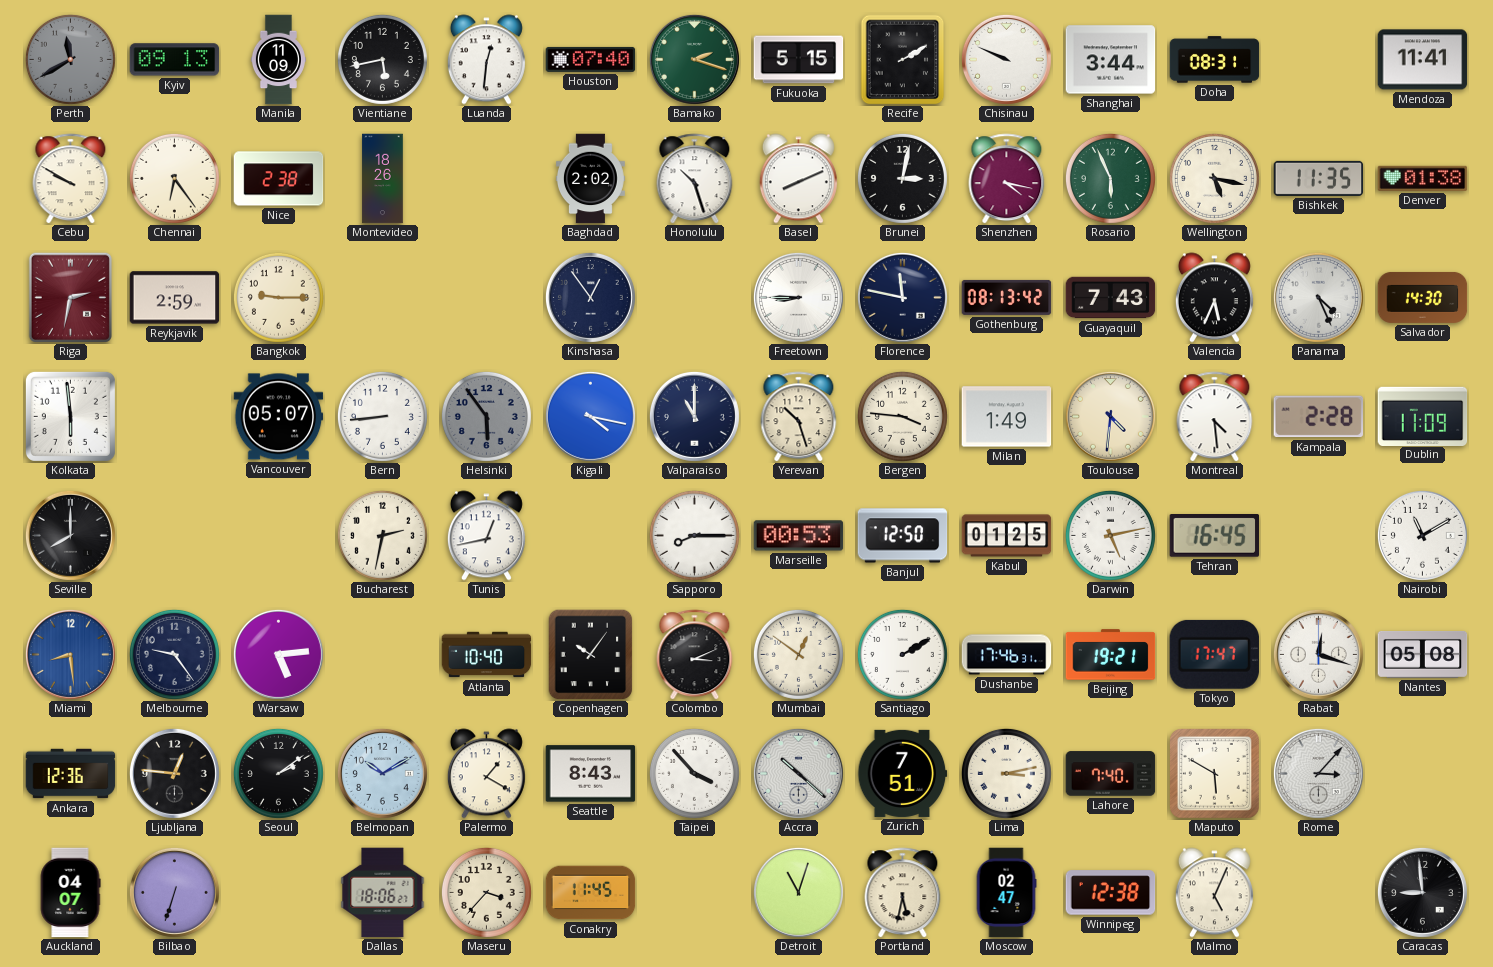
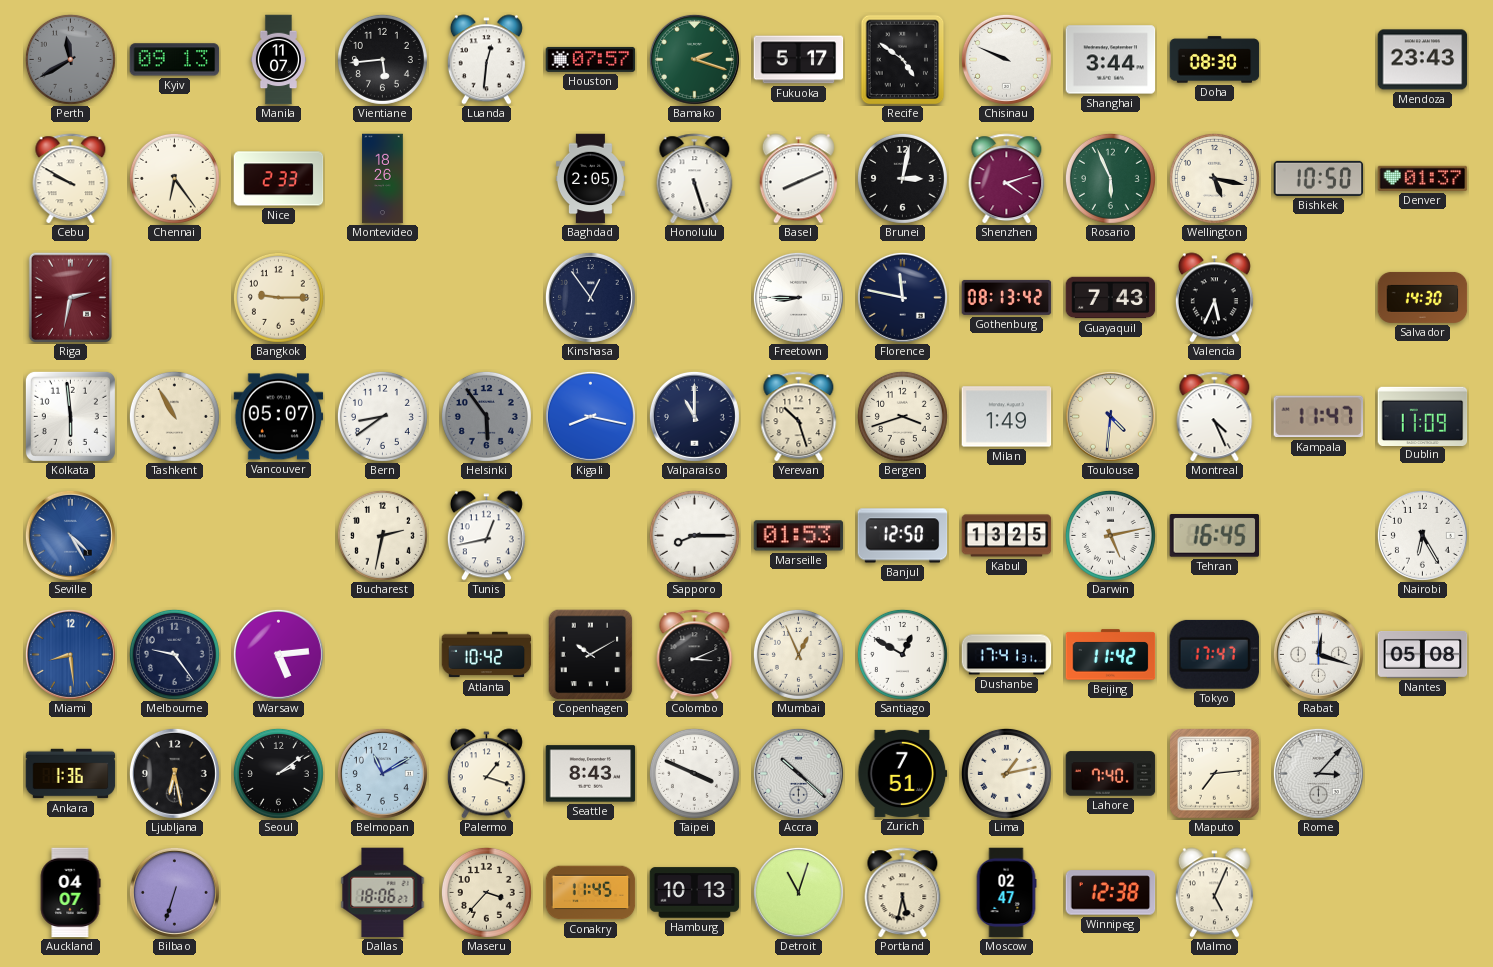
Manila: 11:09 -> 11:07 (278, 60)
Vientiane: 5:43 -> 5:44 (382, 59)
Houston: 07:40 -> 07:57 (591, 59)
Fukuoka: 5:15 -> 5:17 (799, 60)
Recife: 2:10 -> 4:51 (903, 60)
Doha: 08:31 -> 08:30 (1215, 60)
Mendoza: 11:41 -> 23:43 (1423, 60)
Nice: 2:38 -> 2:33 (279, 179)
Baghdad: 2:02 -> 2:05 (590, 179)
Honolulu: 10:27 -> 5:27 (695, 179)
Shenzhen: 4:17 -> 4:12 (1007, 179)
Bishkek: 11:35 -> 10:50 (1319, 178)
Denver: 01:38 -> 01:37 (1423, 178)
Reykjavik: 2:59 -> none (175, 298)
Panama: 4:26 -> none (1318, 297)
Tashkent: none -> 10:55 (174, 416)
Bern: 8:44 -> 8:39 (382, 416)
Kigali: 4:17 -> 8:17 (590, 416)
Bergen: 3:46 -> 3:42 (902, 416)
Montreal: 4:29 -> 4:26 (1215, 417)
Kampala: 2:28 -> 11:47 (1319, 417)
Seville: 8:00 -> 4:25 (70, 535)
Seville dial: black -> blue (70, 535)
Marseille: 00:53 -> 01:53 (799, 536)
Kabul: 01:25 -> 13:25 (1007, 536)
Nairobi: 11:10 -> 6:25 (1422, 535)
Atlanta: 10:40 -> 10:42 (487, 655)
Copenhagen: 10:06 -> 10:10 (591, 655)
Mumbai: 12:51 -> 12:56 (798, 654)
Santiago: 2:10 -> 12:50 (902, 654)
Dushanbe: 17:46 -> 17:41 (1007, 655)
Beijing: 19:21 -> 11:42 (1111, 655)
Ankara: 12:36 -> 1:36 (71, 774)
Ljubljana: 12:46 -> 6:28 (174, 773)
Belmopan: 10:10 -> 11:10 (382, 773)
Palermo: 1:20 -> 1:18 (486, 774)
Taipei: 3:53 -> 3:49 (694, 773)
Lima: 3:13 -> 1:13 (1006, 773)
Maputo: 5:50 -> 7:14 (1215, 774)
Hamburg: none -> 10:13 (695, 893)
Caracas: 8:59 -> none (1422, 892)
